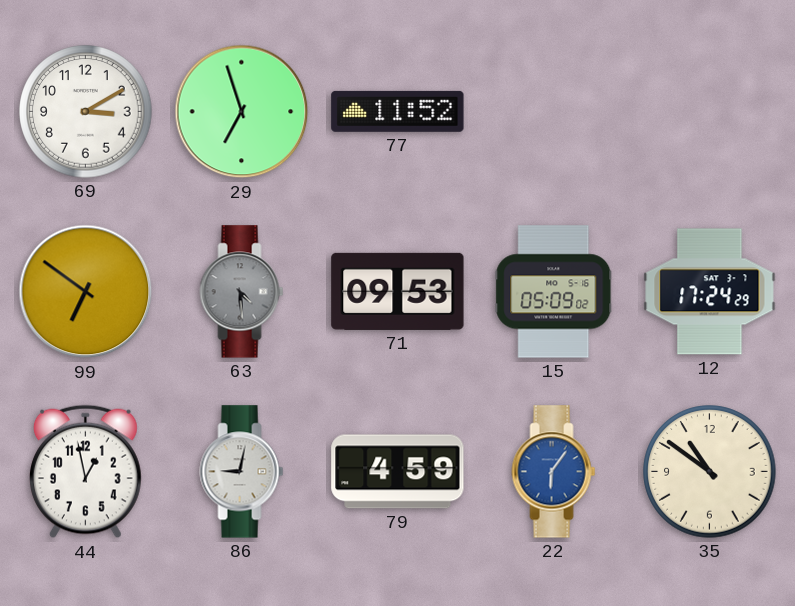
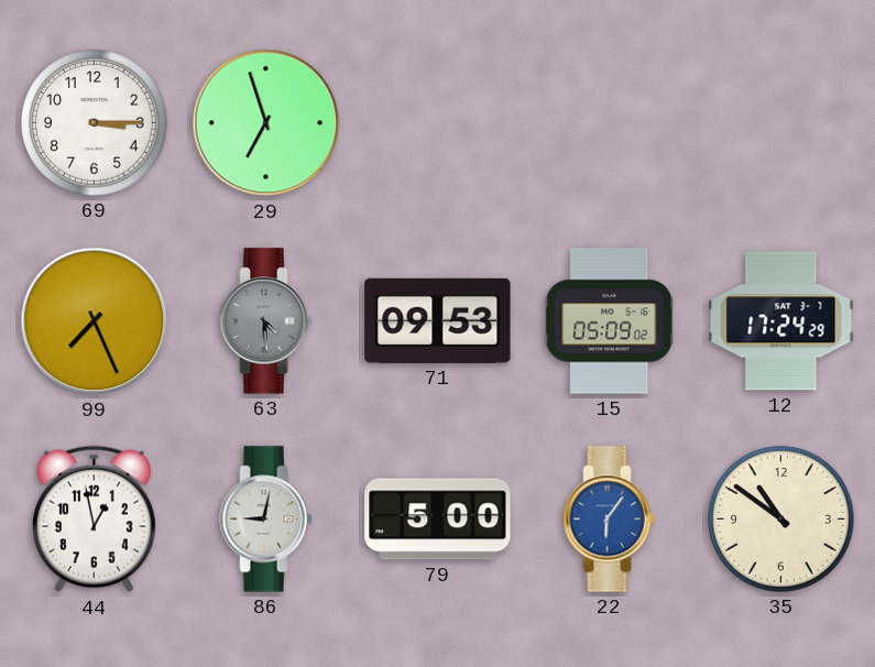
69: 3:10 -> 3:15 (95, 123)
77: 11:52 -> none (398, 111)
99: 6:51 -> 7:26 (95, 321)
79: 4:59 -> 5:00 (438, 520)
